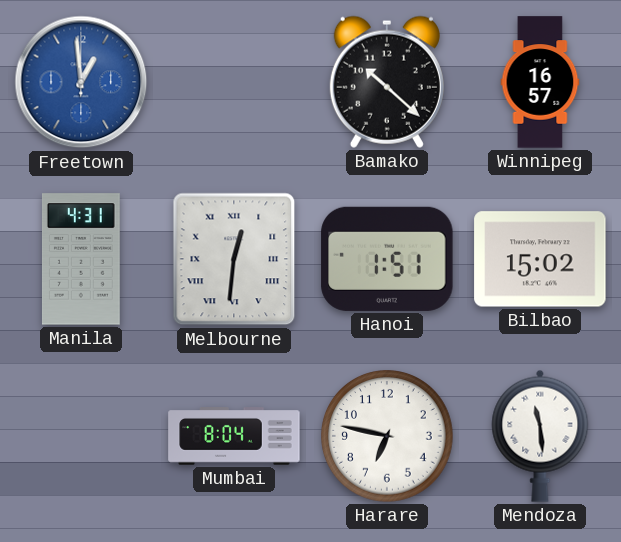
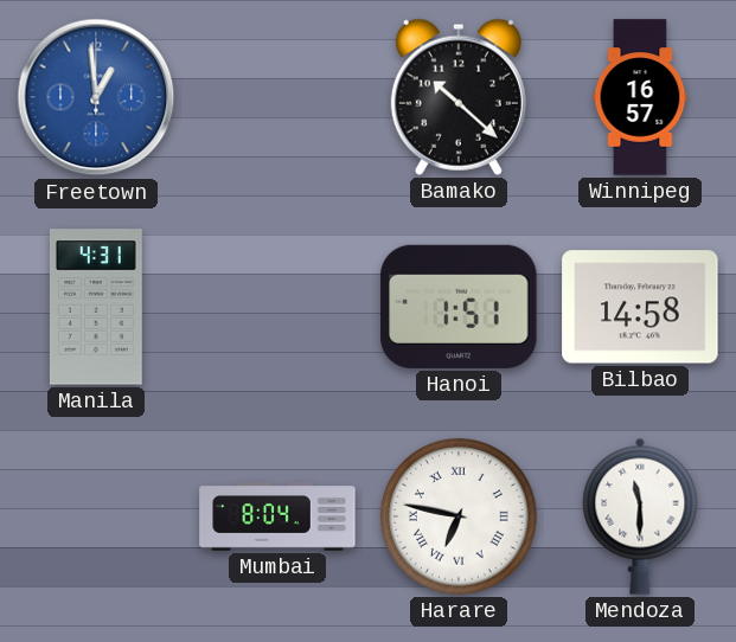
Melbourne: 12:31 -> none (234, 259)
Bilbao: 15:02 -> 14:58 (640, 307)
Harare numerals: Arabic -> Roman (460, 518)
Mendoza: 11:29 -> 11:30 (640, 516)
